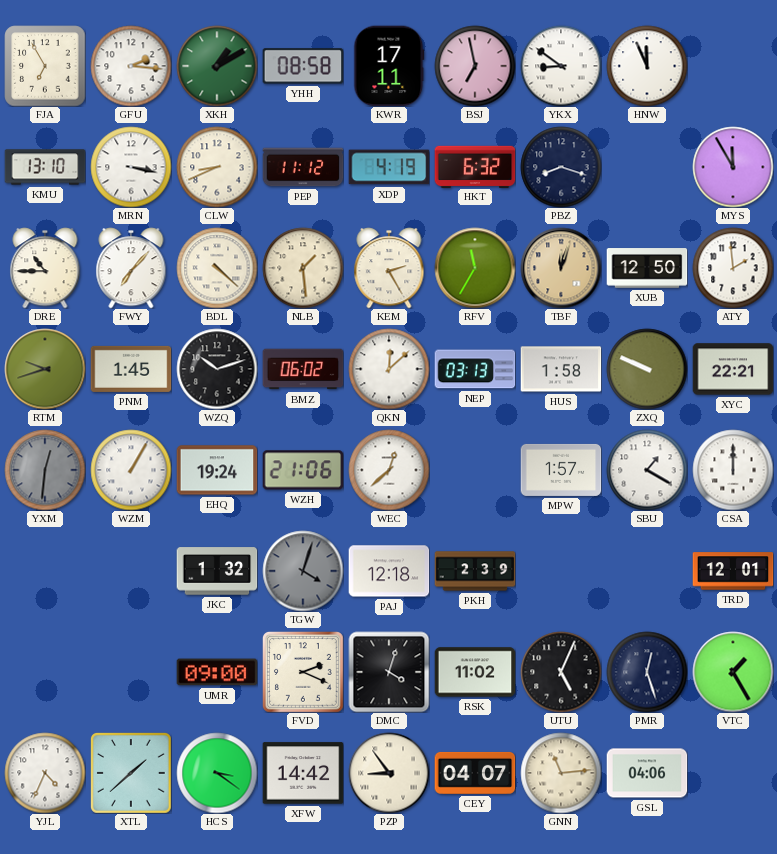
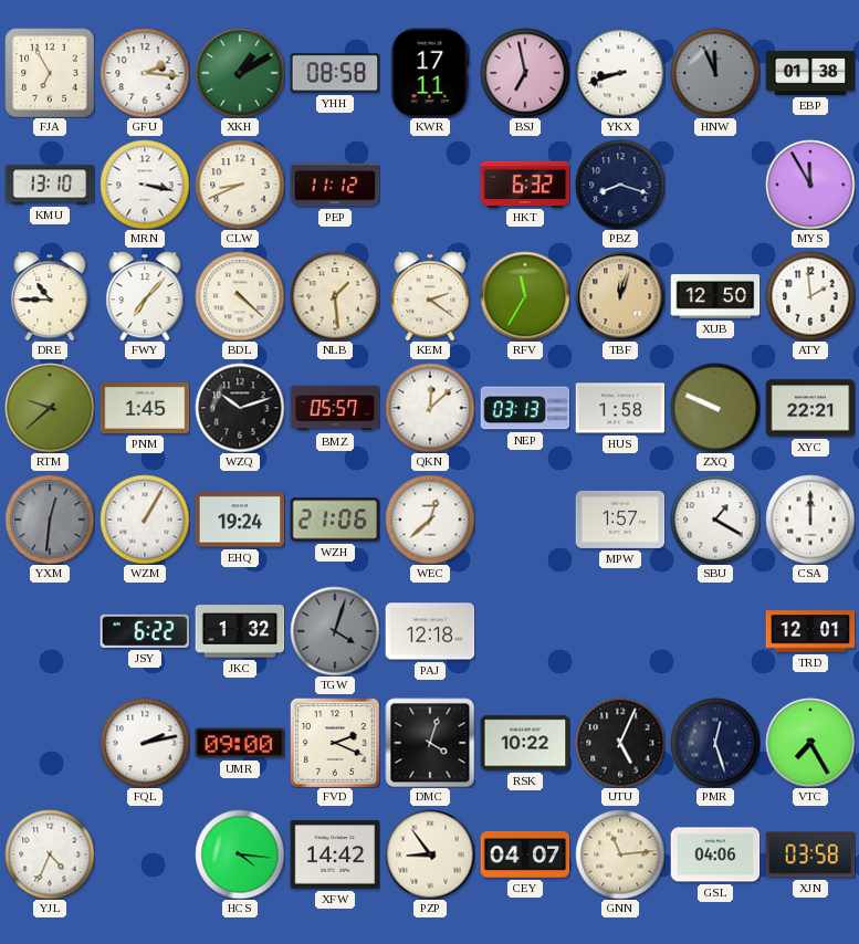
YKX: 8:51 -> 8:42 (620, 73)
HNW dial: white -> grey (715, 73)
EBP: none -> 01:38 (810, 73)
XDP: 4:19 -> none (389, 167)
KEM: 2:25 -> 2:21 (430, 296)
RTM: 9:42 -> 9:38 (50, 408)
BMZ: 06:02 -> 05:57 (335, 408)
JSY: none -> 6:22 (145, 631)
PKH: 2:39 -> none (475, 571)
FQL: none -> 2:13 (145, 743)
RSK: 11:02 -> 10:22 (525, 743)
VTC: 1:25 -> 7:25 (810, 743)
XTL: 1:38 -> none (131, 773)
HCS: 3:21 -> 4:16 (240, 854)
XJN: none -> 03:58 (810, 854)
